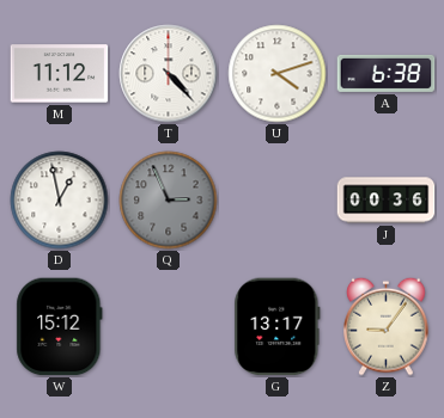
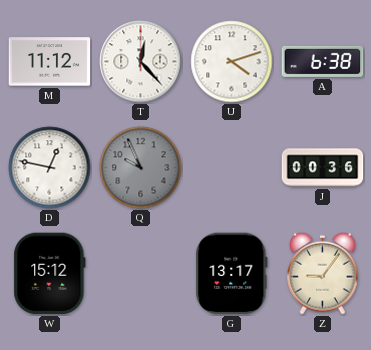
T: 4:23 -> 12:23 (141, 62)
D: 12:58 -> 12:47 (50, 168)
Q: 2:56 -> 9:56 (141, 168)
